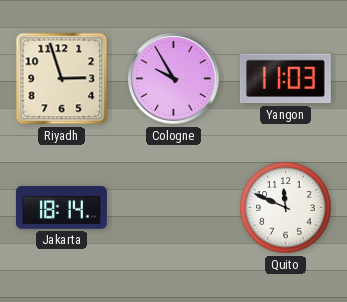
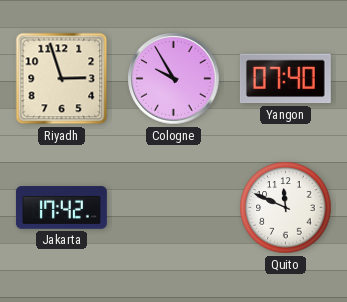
Yangon: 11:03 -> 07:40 (285, 79)
Jakarta: 18:14 -> 17:42 (61, 208)
